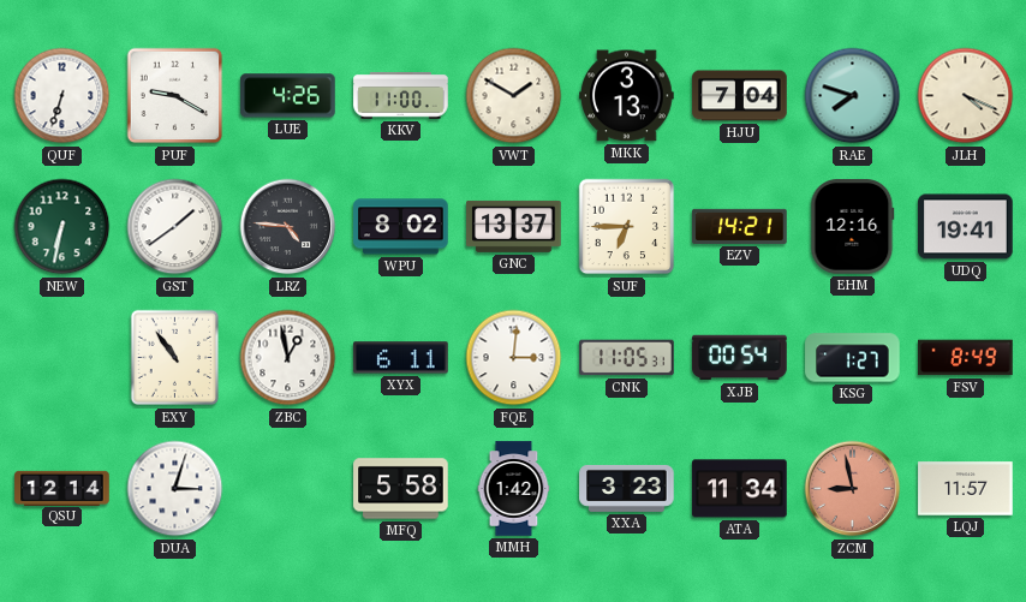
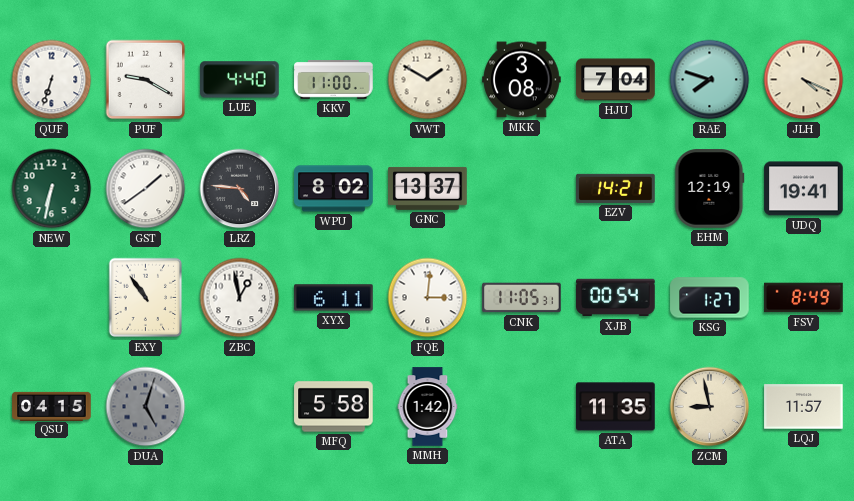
LUE: 4:26 -> 4:40 (240, 80)
MKK: 3:13 -> 3:08 (522, 80)
SUF: 6:45 -> none (627, 227)
EHM: 12:16 -> 12:19 (710, 189)
QSU: 12:14 -> 04:15 (52, 406)
DUA: 3:03 -> 5:03 (146, 407)
DUA dial: white -> grey (146, 407)
XXA: 3:23 -> none (627, 488)
ATA: 11:34 -> 11:35 (616, 407)
ZCM dial: salmon -> cream (710, 407)
